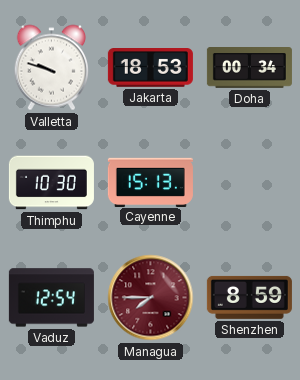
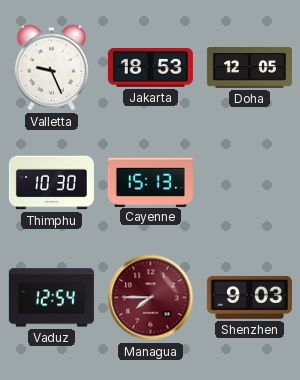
Valletta: 9:48 -> 9:26 (51, 68)
Doha: 00:34 -> 12:05 (249, 68)
Shenzhen: 8:59 -> 9:03 (249, 297)
